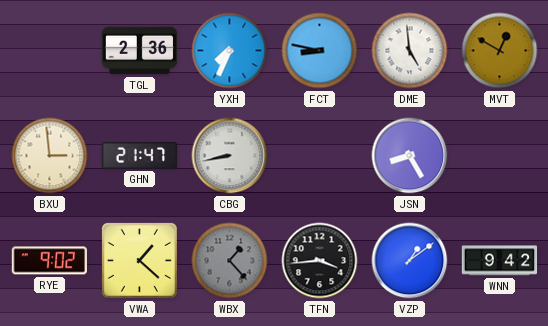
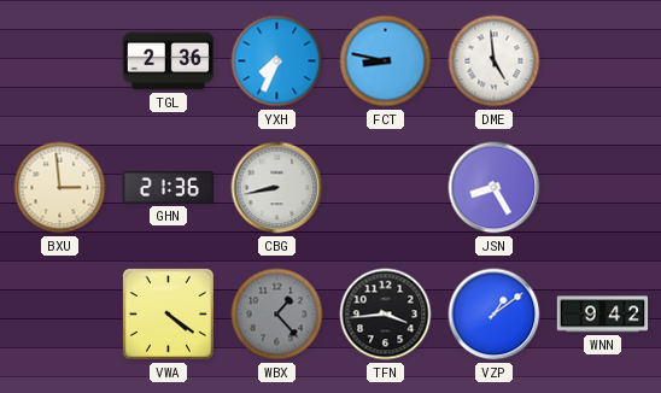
MVT: 12:50 -> none (500, 51)
GHN: 21:47 -> 21:36 (169, 187)
RYE: 9:02 -> none (49, 261)
VWA: 1:22 -> 4:21 (168, 313)
